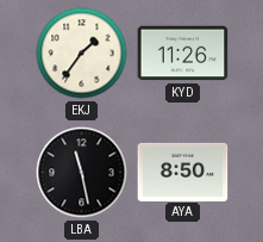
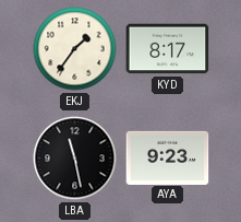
KYD: 11:26 -> 8:17 (168, 49)
AYA: 8:50 -> 9:23 (168, 157)
